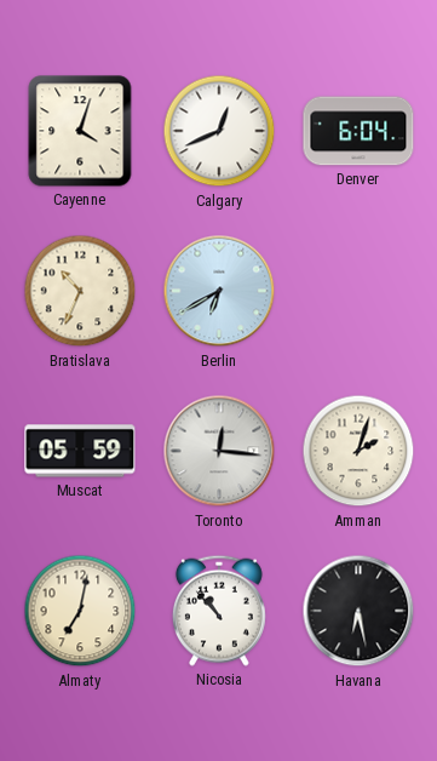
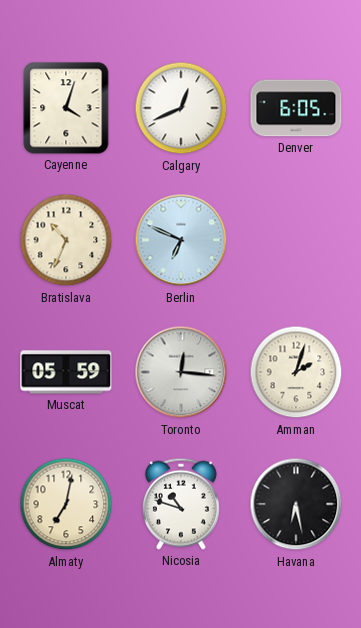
Denver: 6:04 -> 6:05 (296, 108)
Berlin: 6:40 -> 6:49 (181, 240)
Nicosia: 10:53 -> 10:48 (181, 504)
